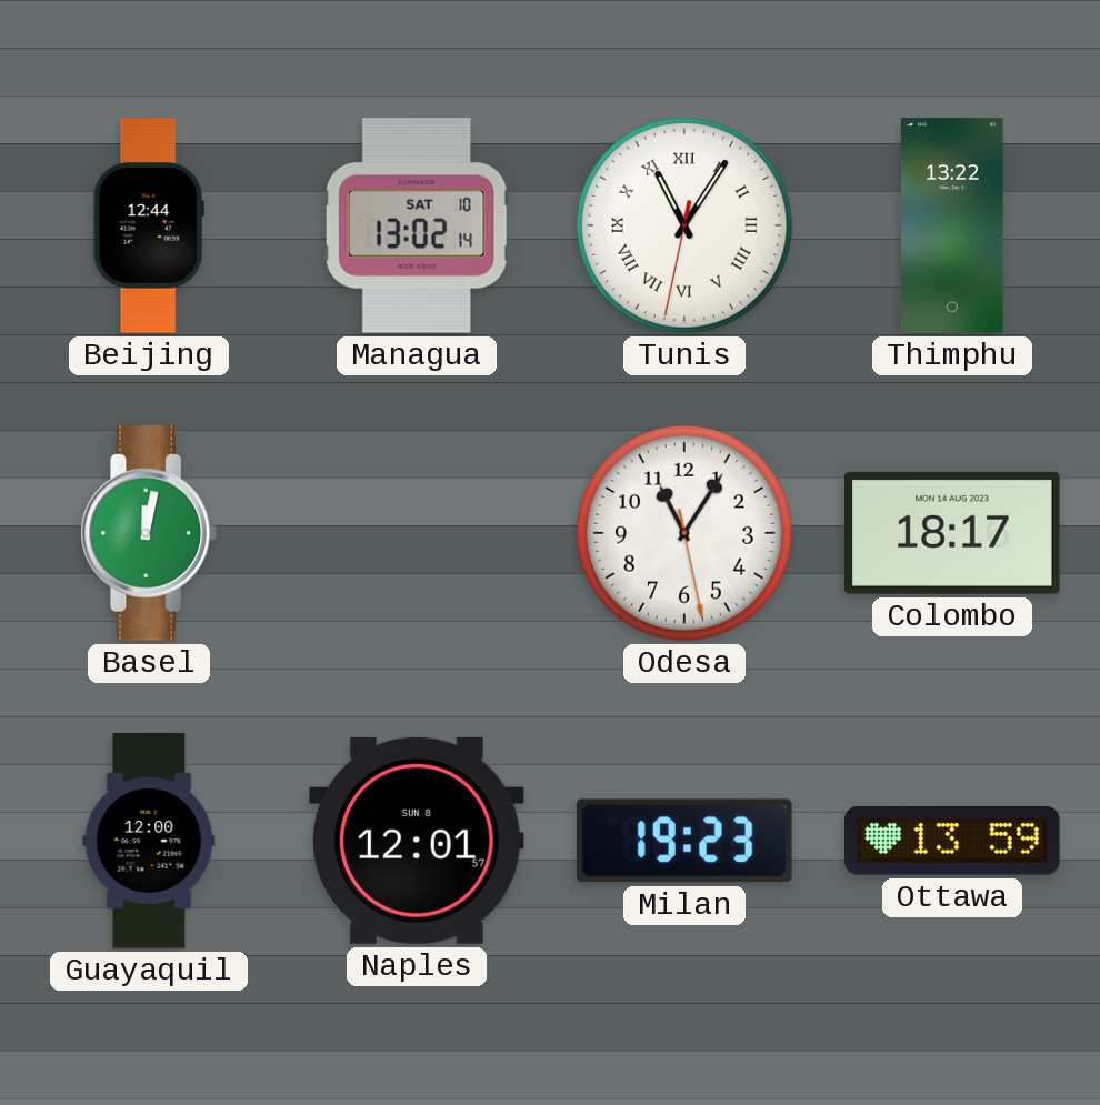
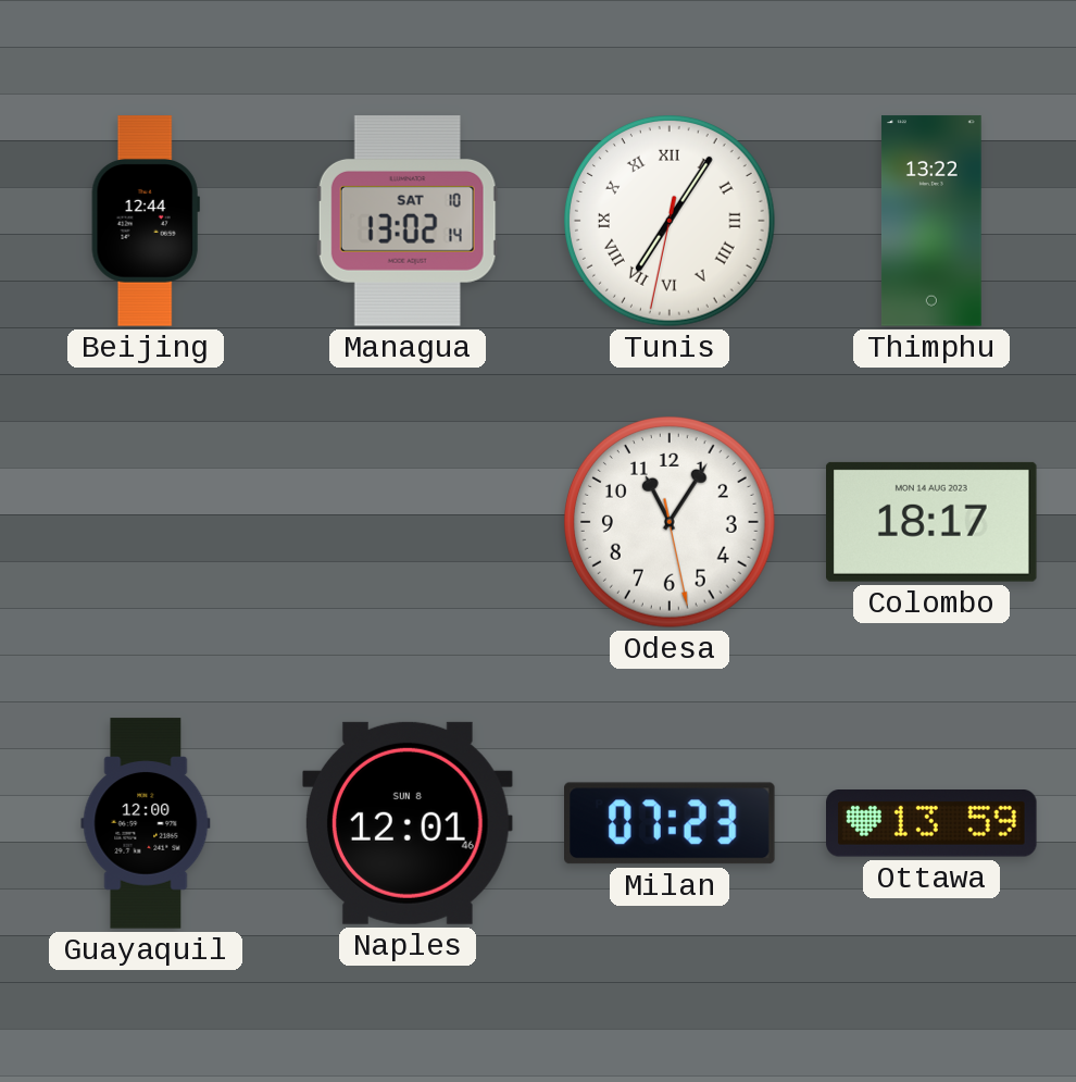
Tunis: 11:05 -> 7:05 (671, 222)
Basel: 12:02 -> none (148, 533)
Naples: 12:01:57 -> 12:01:46 (409, 823)
Milan: 19:23 -> 07:23 (670, 823)
